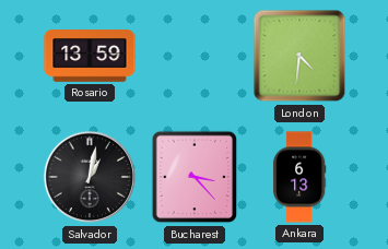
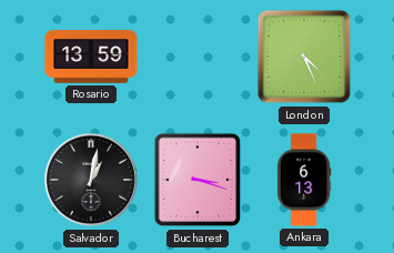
London: 4:31 -> 4:26 (304, 57)
Bucharest: 3:23 -> 3:18 (198, 180)
